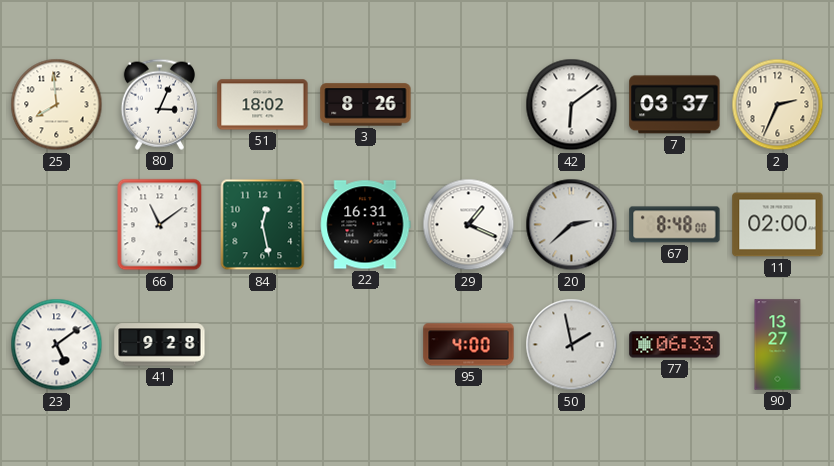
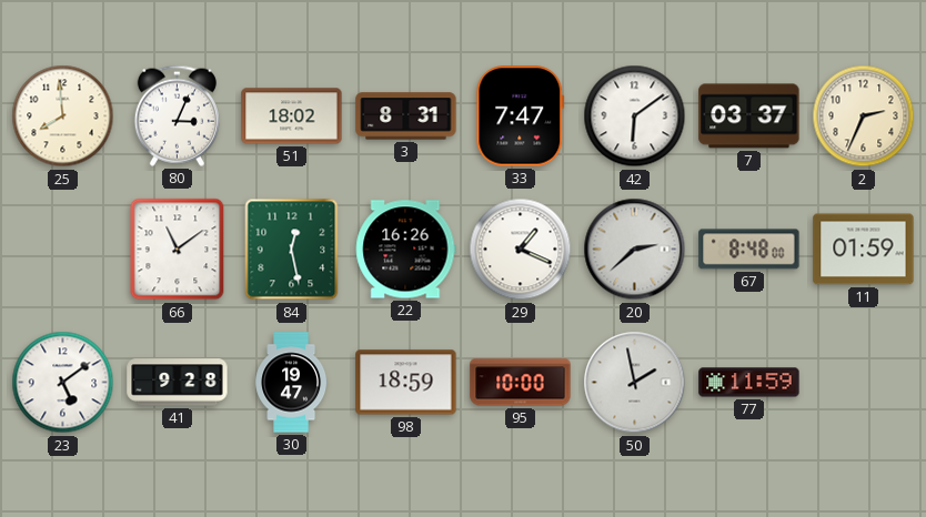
3: 8:26 -> 8:31 (406, 116)
33: none -> 7:47 (521, 116)
22: 16:31 -> 16:26 (405, 250)
11: 02:00 -> 01:59 (864, 250)
30: none -> 19:47 (291, 383)
98: none -> 18:59 (406, 383)
95: 4:00 -> 10:00 (521, 383)
77: 06:33 -> 11:59 (749, 383)
90: 13:27 -> none (778, 345)
